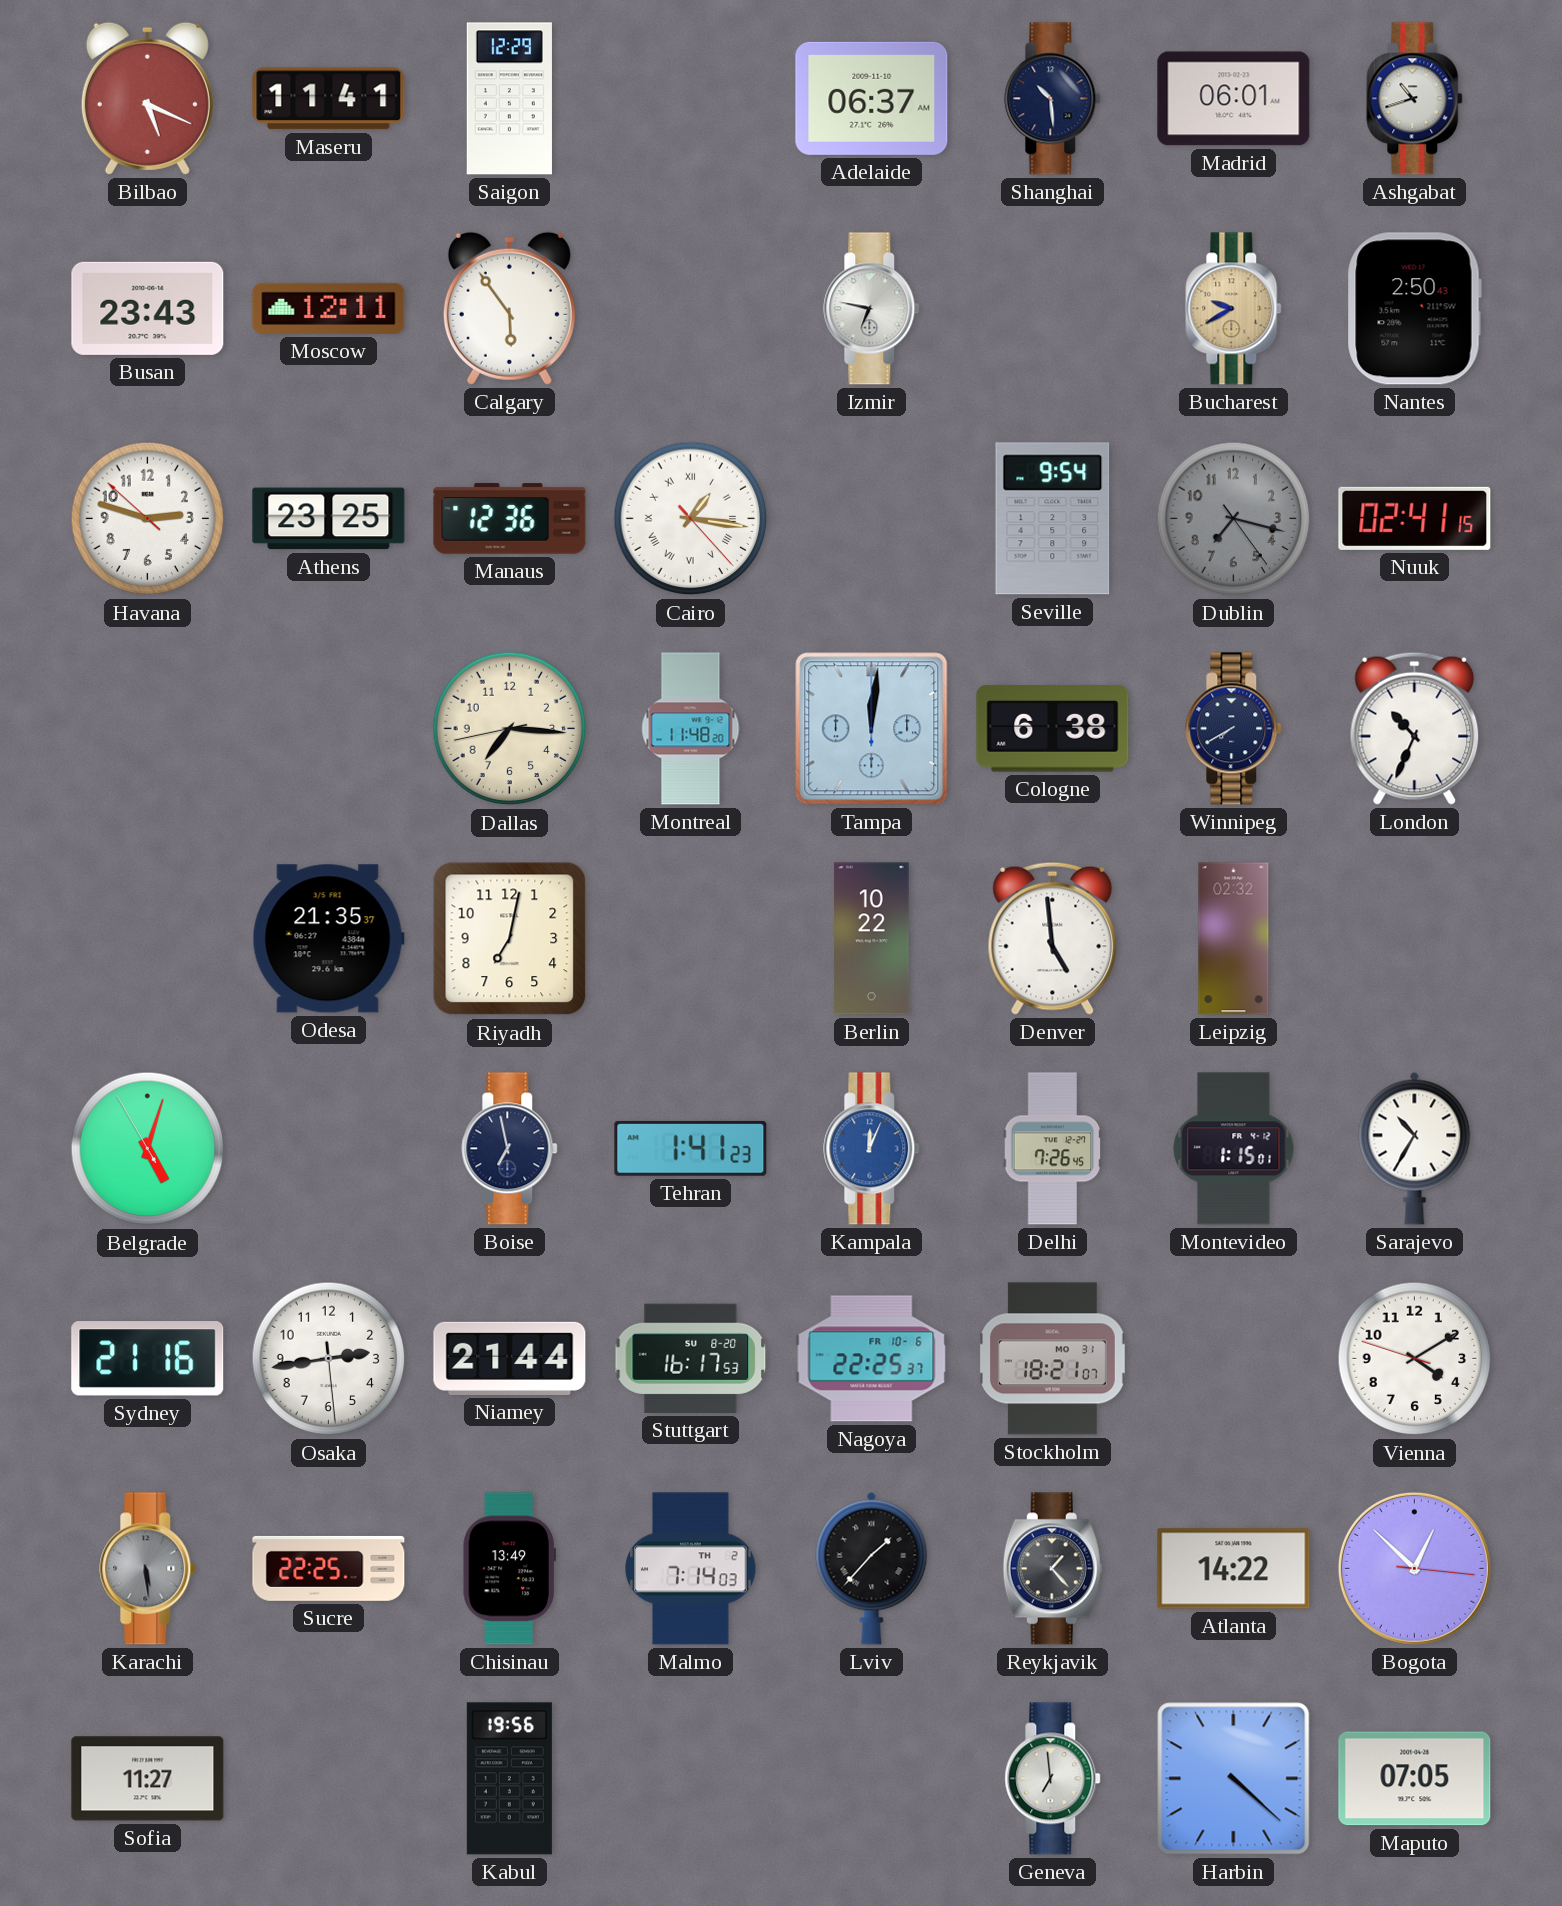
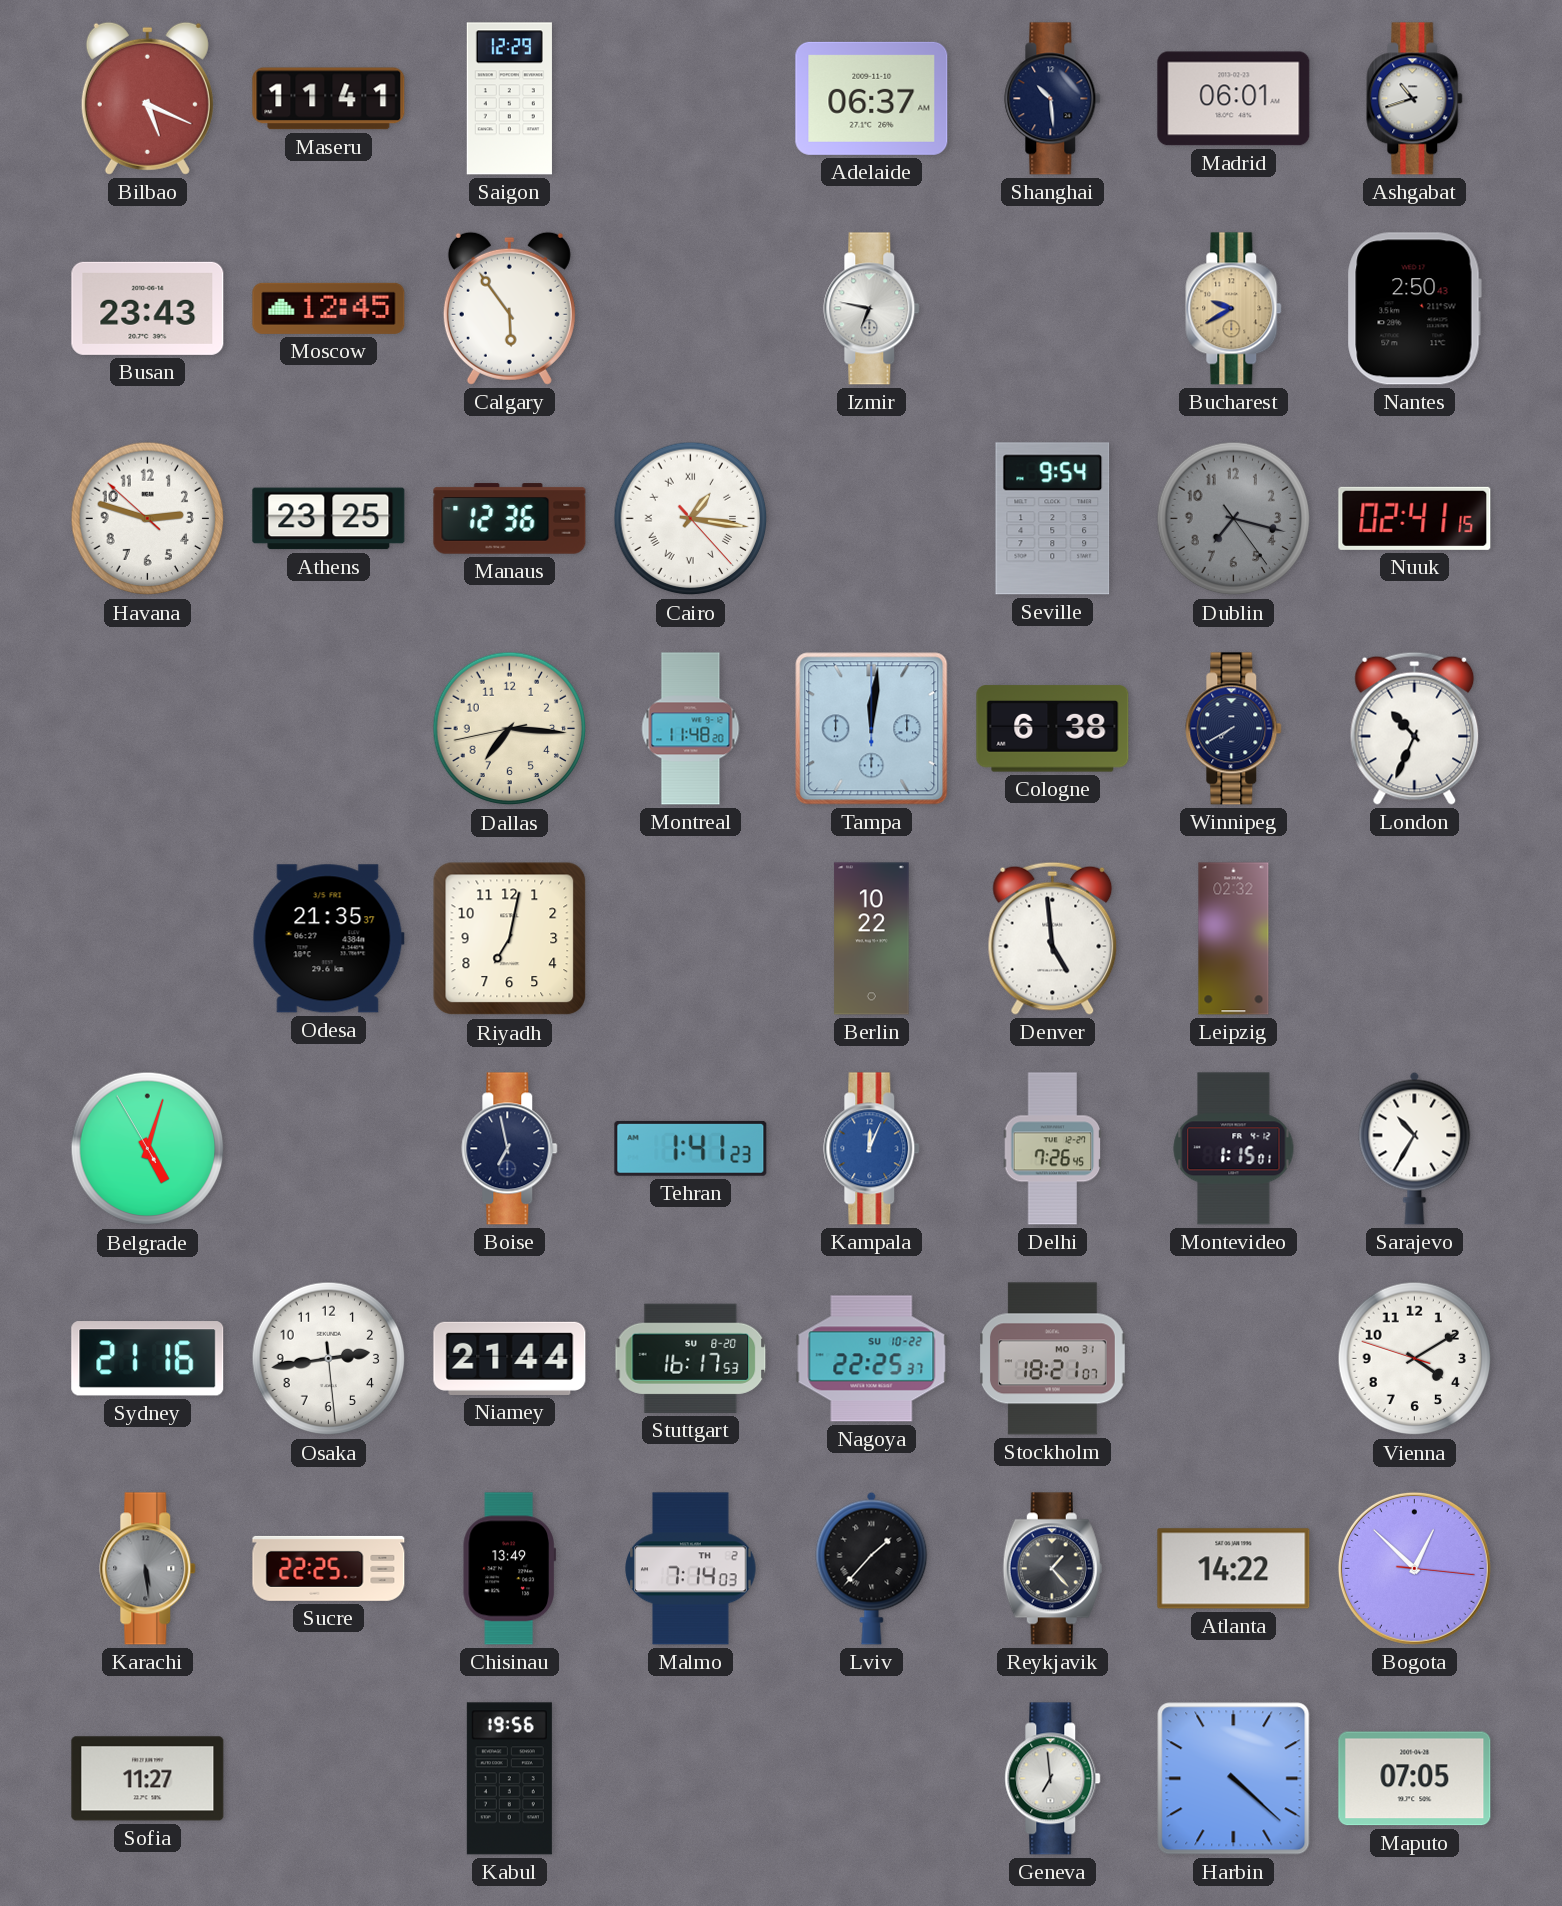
Moscow: 12:11 -> 12:45 (329, 308)
Nagoya date: FR 10-6 -> SU 10-22 (872, 1359)
